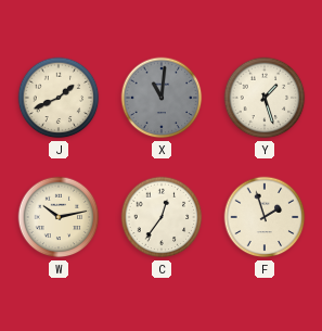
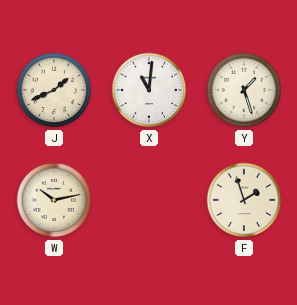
X dial: grey -> white (149, 90)
C: 12:36 -> none (162, 217)
